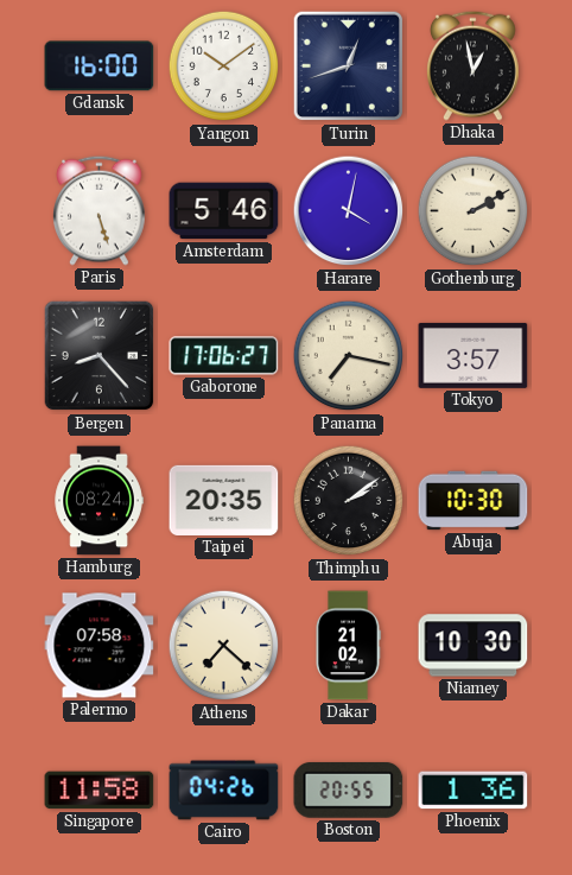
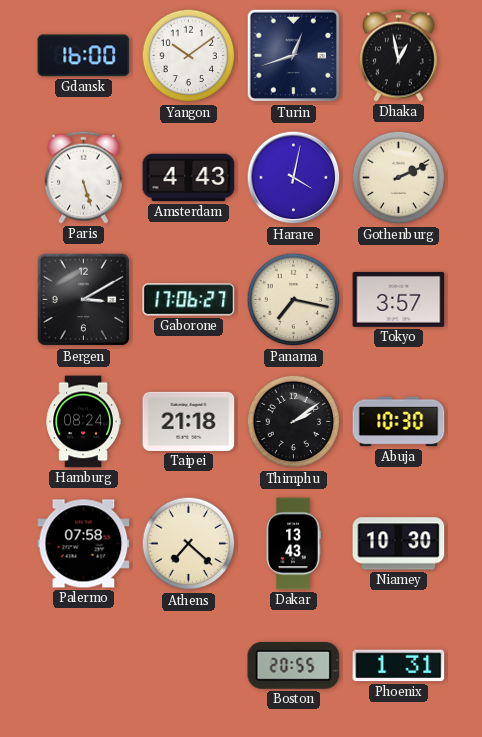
Amsterdam: 5:46 -> 4:43 (189, 178)
Gothenburg: 2:10 -> 2:11 (399, 178)
Bergen: 8:23 -> 3:10 (84, 300)
Taipei: 20:35 -> 21:18 (189, 421)
Dakar: 21:02 -> 13:43 (293, 544)
Singapore: 11:58 -> none (100, 791)
Cairo: 04:26 -> none (224, 791)
Phoenix: 1:36 -> 1:31 (399, 666)
